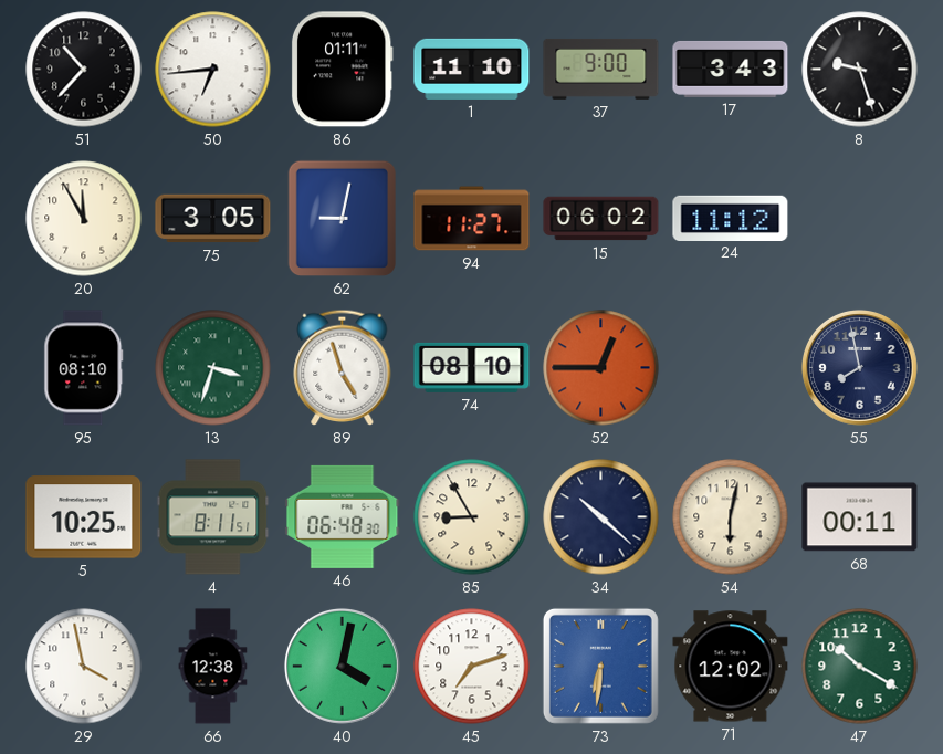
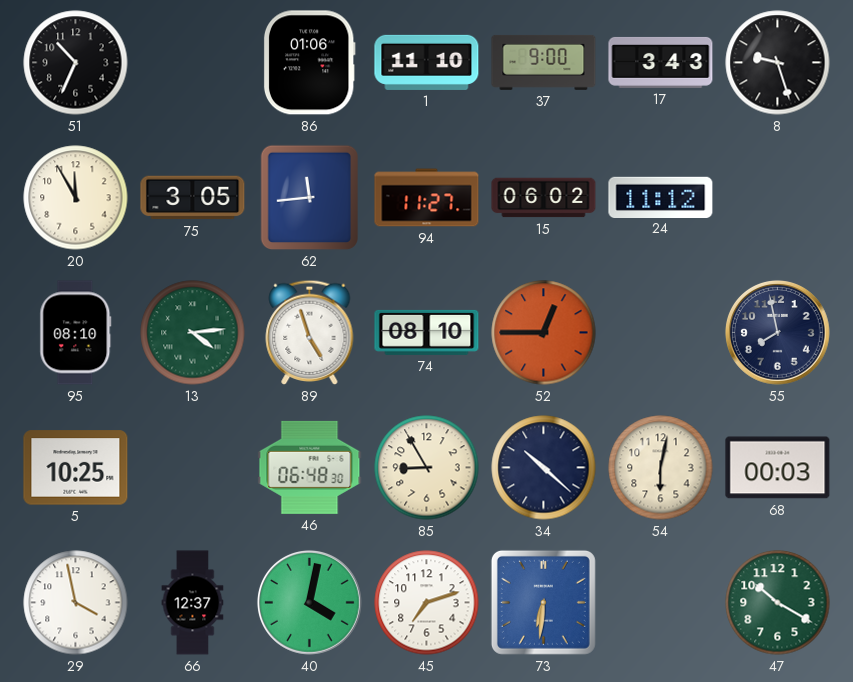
51: 10:37 -> 10:34 (76, 63)
50: 6:44 -> none (213, 70)
86: 01:11 -> 01:06 (309, 63)
62: 9:02 -> 11:44 (310, 198)
13: 3:33 -> 4:14 (193, 333)
4: 8:11 -> none (213, 517)
68: 00:11 -> 00:03 (778, 468)
66: 12:38 -> 12:37 (193, 603)
71: 12:02 -> none (731, 667)
